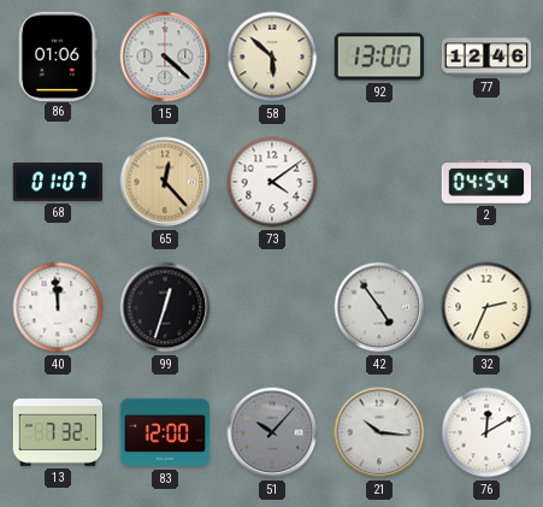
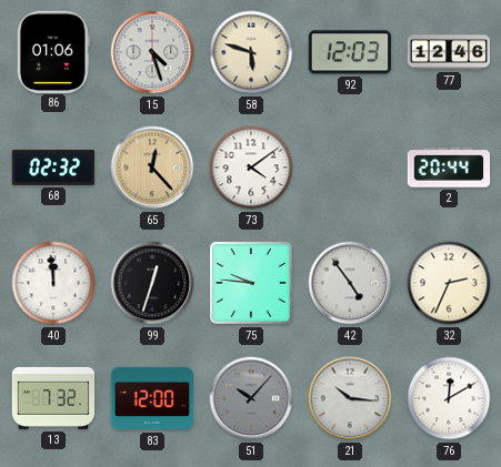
15: 4:22 -> 4:27 (152, 52)
58: 5:52 -> 5:48 (251, 52)
92: 13:00 -> 12:03 (349, 52)
68: 01:07 -> 02:32 (53, 167)
2: 04:54 -> 20:44 (449, 167)
75: none -> 9:46 (251, 283)
